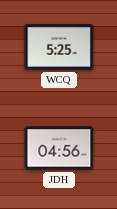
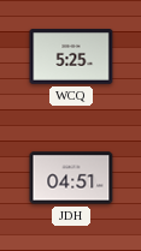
JDH: 04:56 -> 04:51 (71, 178)
